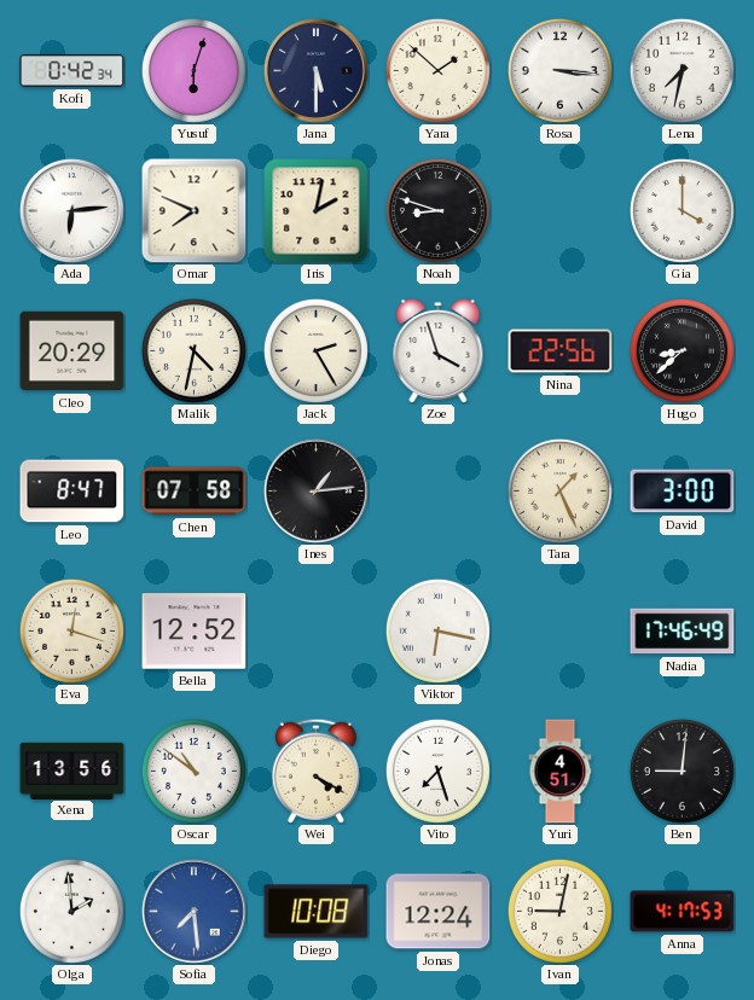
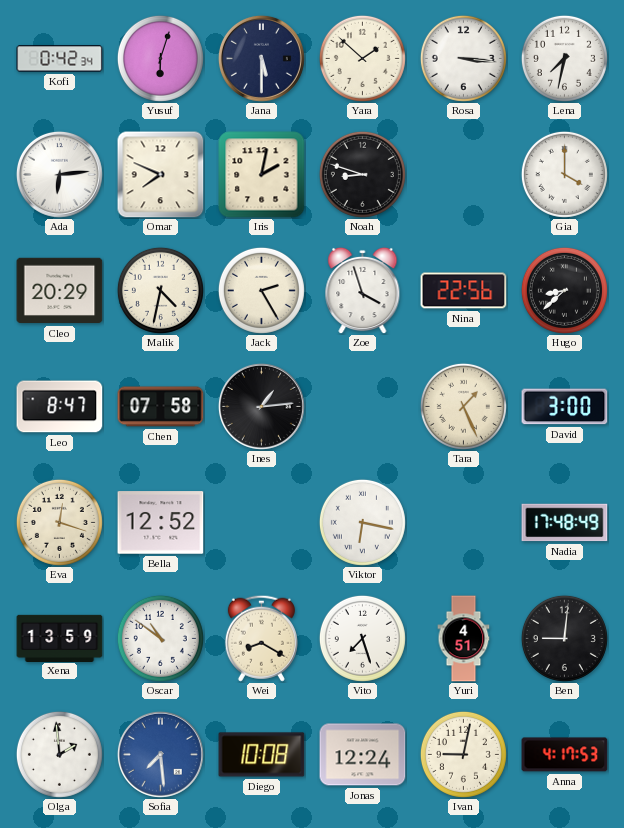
Nadia: 17:46 -> 17:48 (565, 523)
Xena: 13:56 -> 13:59 (60, 638)
Wei: 4:20 -> 8:20 (261, 638)
